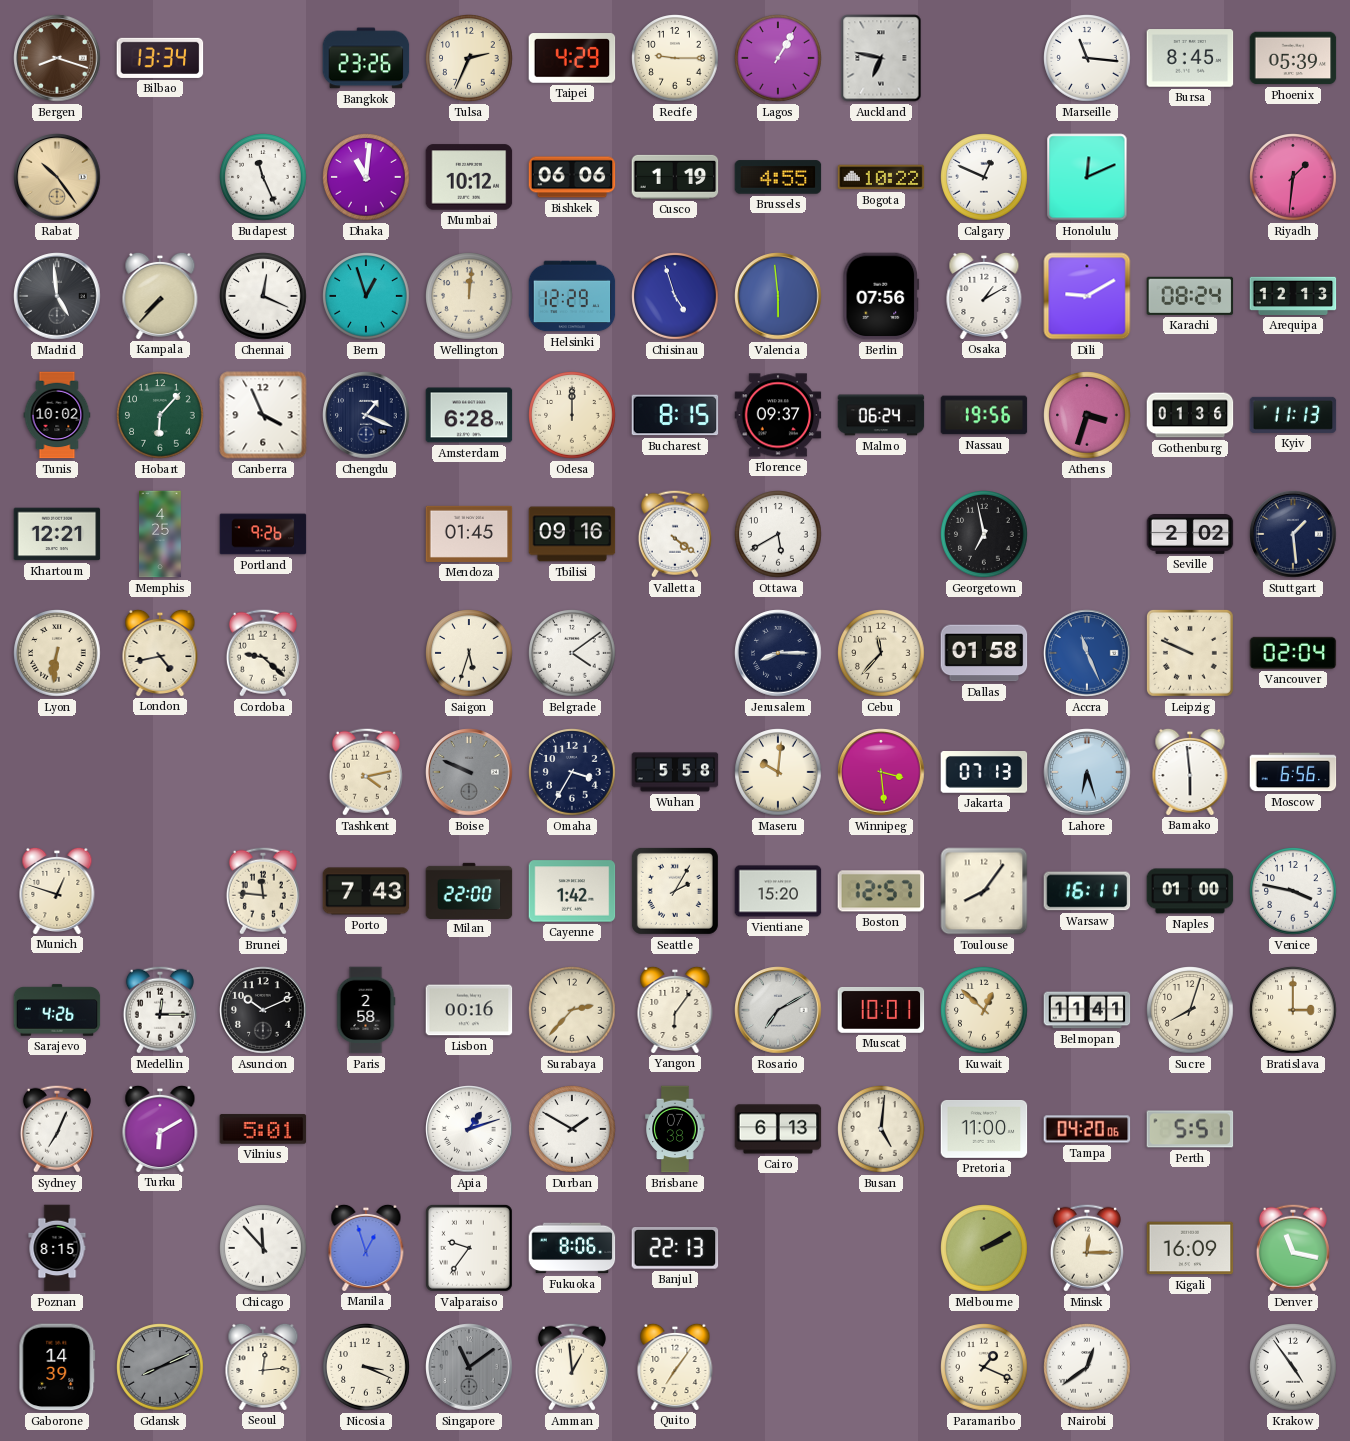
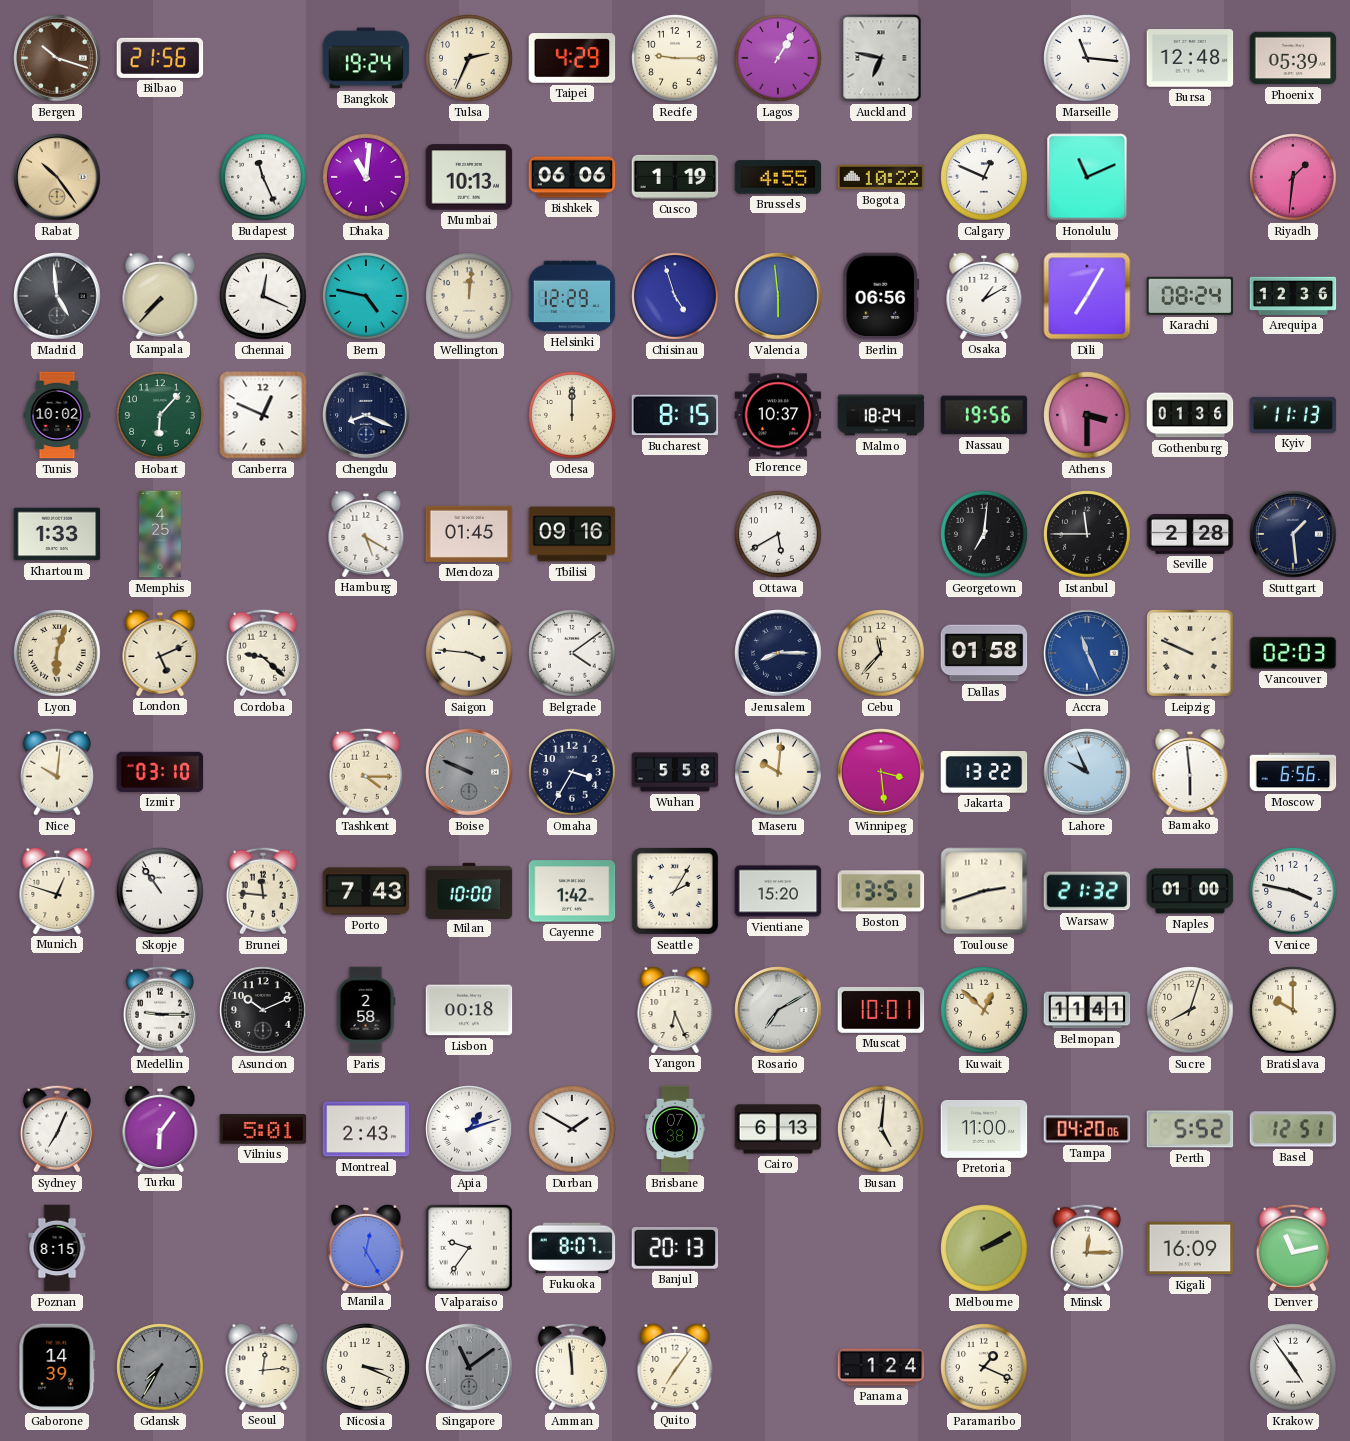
Bergen: 8:18 -> 10:18 (57, 58)
Bilbao: 13:34 -> 21:56 (160, 58)
Bangkok: 23:26 -> 19:24 (366, 58)
Bursa: 8:45 -> 12:48 (1190, 58)
Mumbai: 10:12 -> 10:13 (469, 177)
Honolulu: 12:11 -> 11:11 (1087, 177)
Bern: 12:57 -> 4:47 (366, 296)
Berlin: 07:56 -> 06:56 (881, 296)
Dili: 9:10 -> 7:05 (1087, 296)
Arequipa: 12:13 -> 12:36 (1293, 296)
Canberra: 3:56 -> 12:49 (263, 415)
Chengdu: 1:19 -> 8:19 (366, 415)
Amsterdam: 6:28 -> none (469, 415)
Florence: 09:37 -> 10:37 (778, 415)
Malmo: 06:24 -> 18:24 (881, 415)
Athens: 3:33 -> 3:30 (1087, 415)
Khartoum: 12:21 -> 1:33 (57, 534)
Portland: 9:26 -> none (263, 534)
Hamburg: none -> 5:20 (366, 533)
Valletta: 4:21 -> none (675, 534)
Georgetown: 6:58 -> 7:01 (984, 534)
Istanbul: none -> 11:45 (1087, 534)
Seville: 2:02 -> 2:28 (1190, 535)
Lyon: 6:31 -> 6:03 (57, 653)
London: 4:43 -> 5:11 (160, 652)
Saigon: 5:33 -> 3:46 (469, 653)
Vancouver: 02:04 -> 02:03 (1293, 653)
Nice: none -> 10:01 (57, 772)
Izmir: none -> 03:10 (160, 772)
Tashkent: 4:13 -> 4:15 (366, 772)
Jakarta: 07:13 -> 13:22 (984, 773)
Lahore: 6:27 -> 9:56 (1087, 772)
Skopje: none -> 10:54 (160, 891)
Milan: 22:00 -> 10:00 (469, 890)
Boston: 12:57 -> 13:51 (881, 891)
Toulouse: 8:06 -> 2:42 (984, 891)
Warsaw: 16:11 -> 21:32 (1087, 891)
Sarajevo: 4:26 -> none (57, 1010)
Medellin: 12:15 -> 9:15 (160, 1010)
Lisbon: 00:16 -> 00:18 (469, 1010)
Surabaya: 2:37 -> none (572, 1010)
Yangon: 6:06 -> 6:26 (675, 1009)
Bratislava: 3:00 -> 10:00 (1293, 1010)
Turku: 6:10 -> 6:06 (160, 1128)
Montreal: none -> 2:43 (366, 1129)
Perth: 5:51 -> 5:52 (1190, 1129)
Basel: none -> 12:51 (1293, 1129)
Chicago: 11:53 -> none (263, 1248)
Manila: 12:57 -> 12:25 (366, 1247)
Fukuoka: 8:06 -> 8:07 (572, 1248)
Banjul: 22:13 -> 20:13 (675, 1249)
Denver: 11:17 -> 11:13 (1293, 1248)
Gdansk: 8:11 -> 7:35 (160, 1367)
Amman: 12:59 -> 11:59 (572, 1367)
Panama: none -> 1:24 (881, 1367)
Nairobi: 12:39 -> none (1087, 1367)
